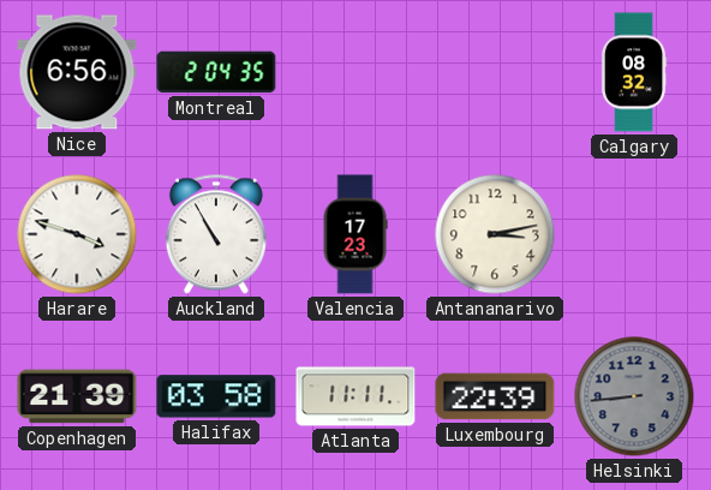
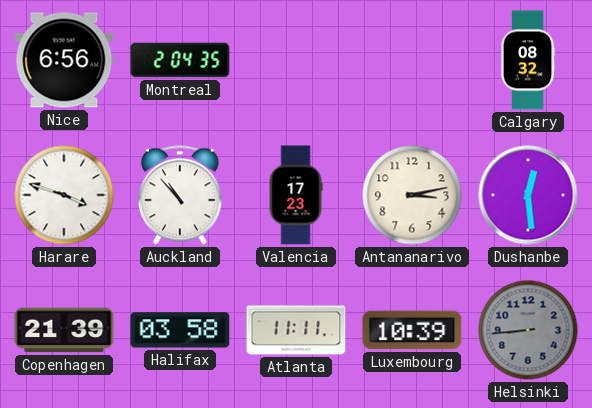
Auckland: 10:55 -> 10:53 (180, 195)
Dushanbe: none -> 12:29 (528, 195)
Luxembourg: 22:39 -> 10:39 (412, 330)
